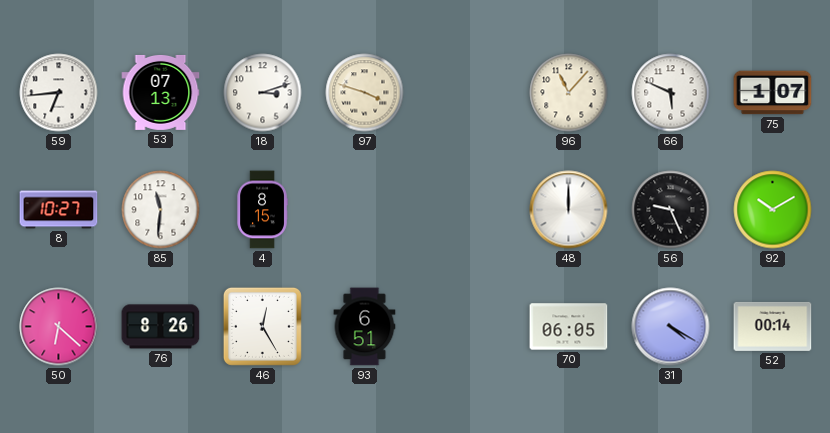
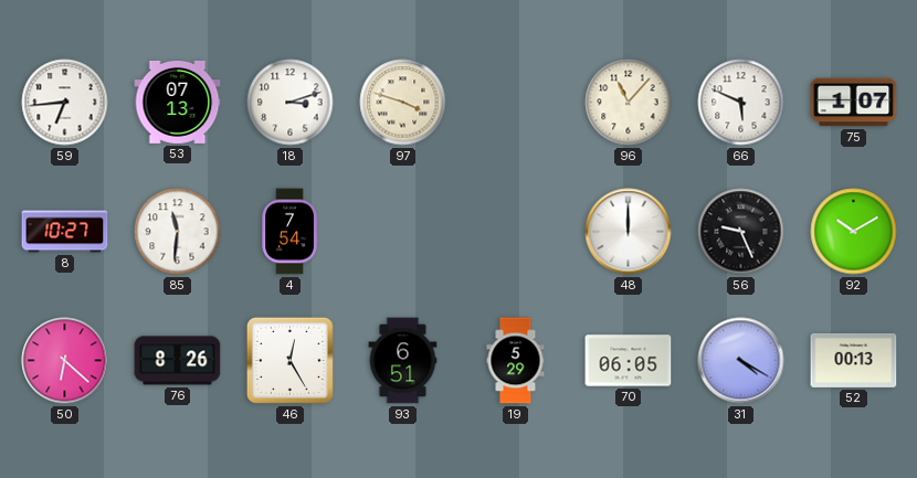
4: 8:15 -> 7:54 (289, 232)
19: none -> 5:29 (516, 361)
52: 00:14 -> 00:13 (854, 360)
